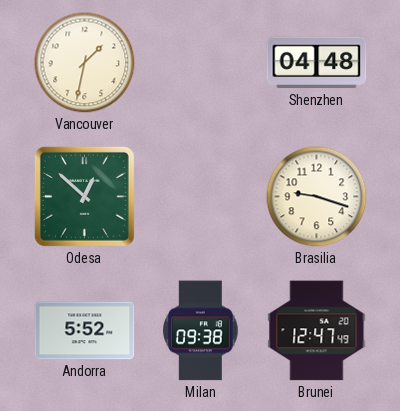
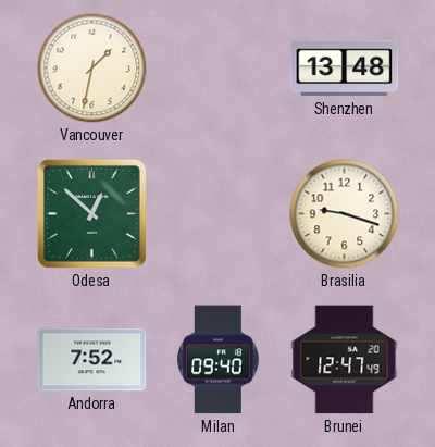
Shenzhen: 04:48 -> 13:48 (345, 69)
Andorra: 5:52 -> 7:52 (92, 360)
Milan: 09:38 -> 09:40 (219, 360)
